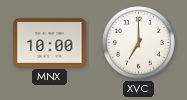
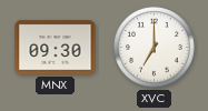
MNX: 10:00 -> 09:30 (56, 48)
